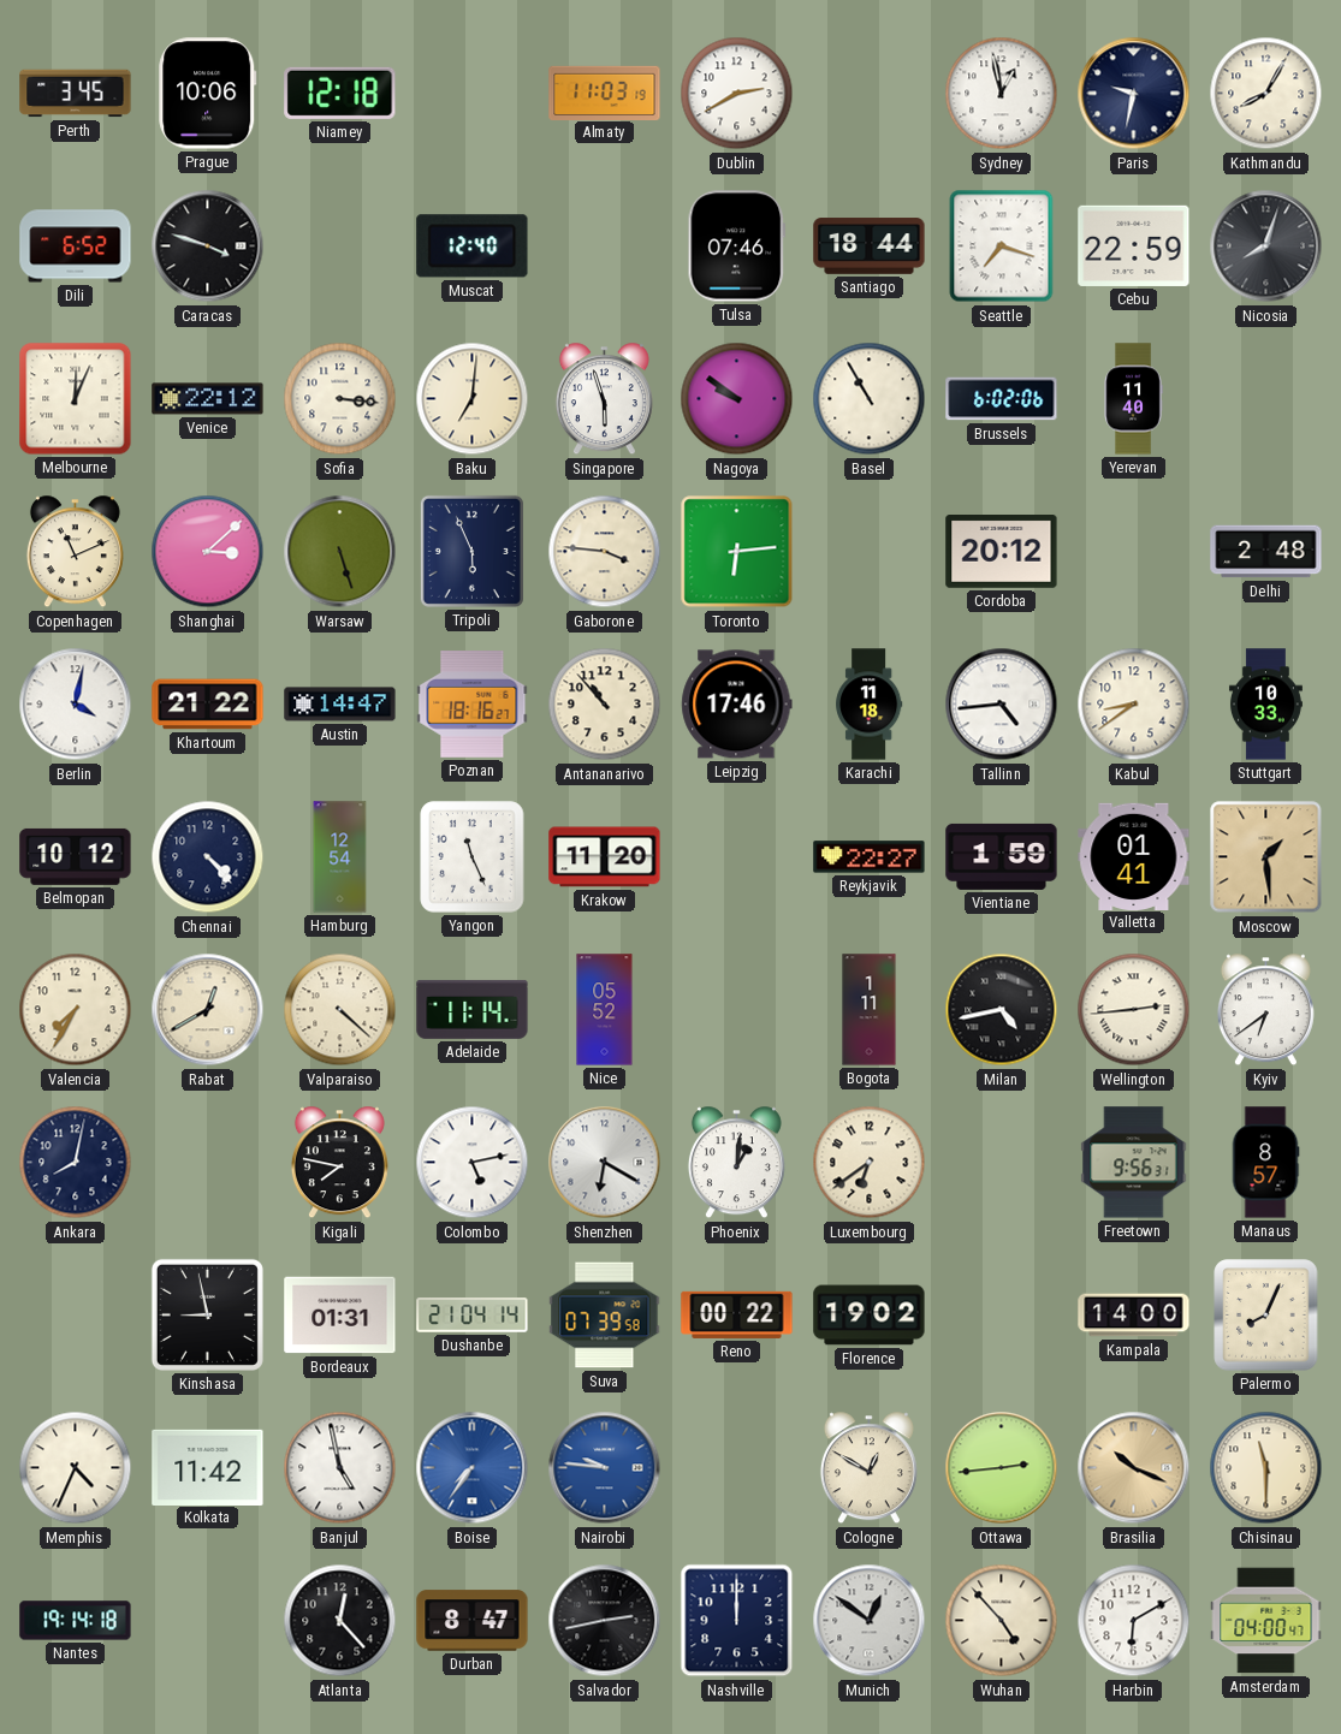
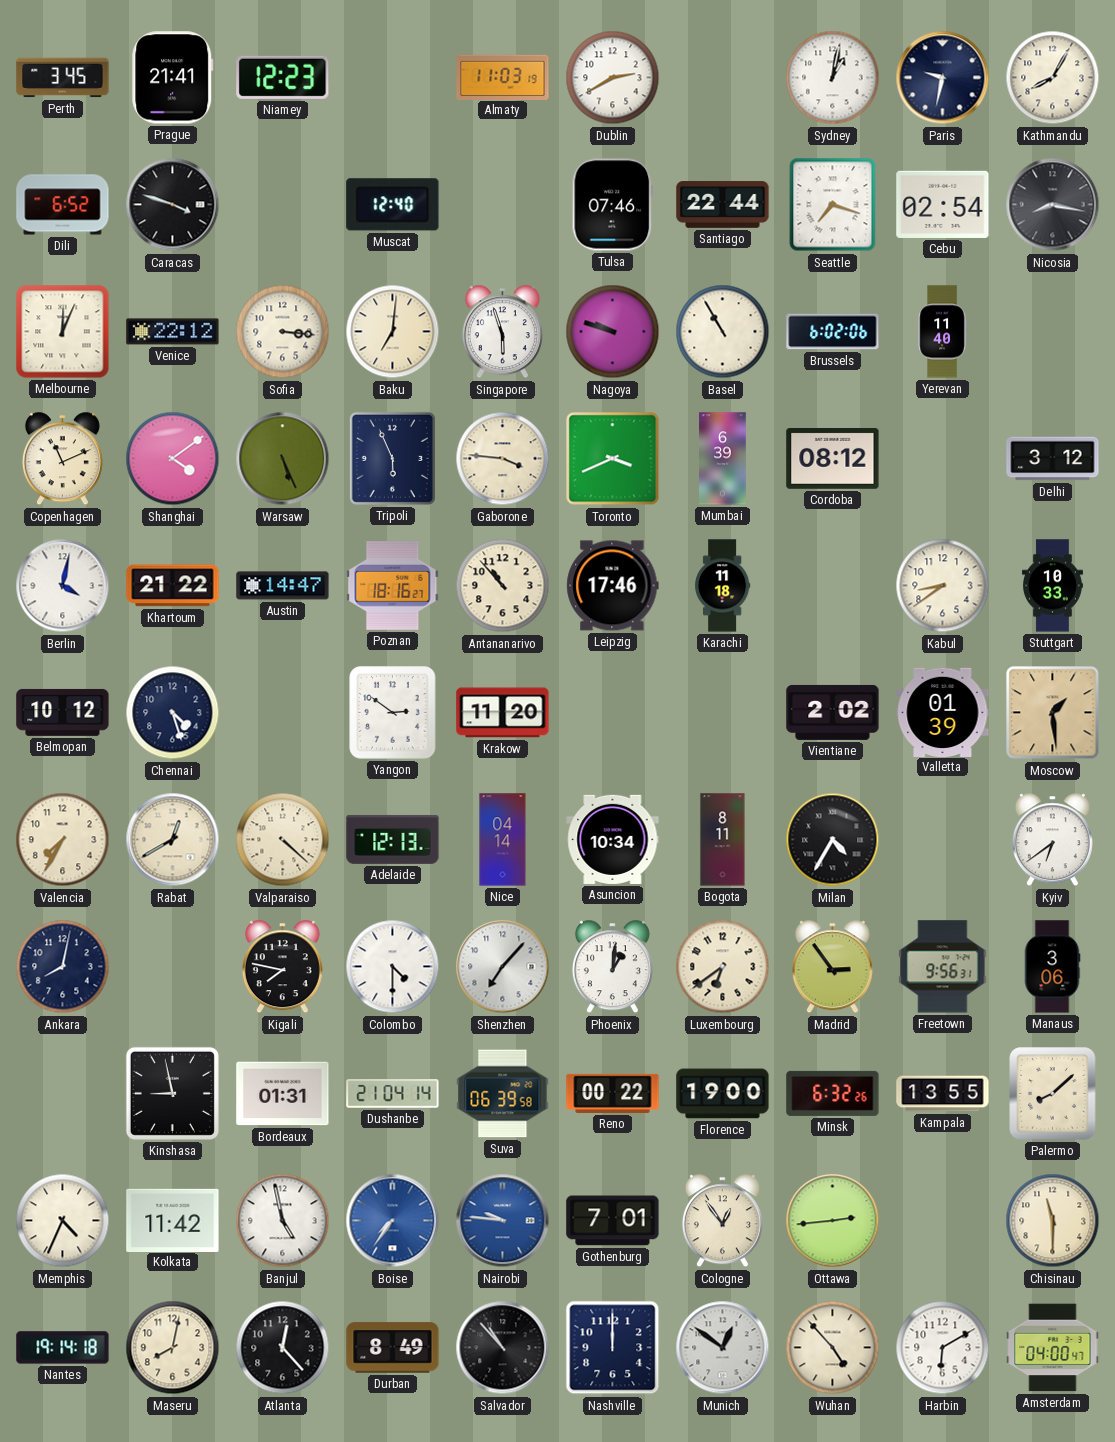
Prague: 10:06 -> 21:41 (173, 78)
Niamey: 12:18 -> 12:23 (283, 77)
Sydney: 12:58 -> 1:02 (833, 78)
Santiago: 18:44 -> 22:44 (723, 205)
Cebu: 22:59 -> 02:54 (943, 204)
Nicosia: 8:03 -> 8:17 (1053, 205)
Nagoya: 9:51 -> 9:48 (613, 332)
Shanghai: 3:08 -> 4:09 (173, 459)
Warsaw: 5:27 -> 5:26 (283, 459)
Toronto: 6:14 -> 3:41 (613, 459)
Mumbai: none -> 6:39 (723, 459)
Cordoba: 20:12 -> 08:12 (833, 459)
Delhi: 2:48 -> 3:12 (1053, 459)
Tallinn: 4:44 -> none (1002, 705)
Chennai: 4:23 -> 4:27 (173, 713)
Hamburg: 12:54 -> none (340, 857)
Yangon: 11:26 -> 2:51 (393, 713)
Reykjavik: 22:27 -> none (870, 857)
Vientiane: 1:59 -> 2:02 (833, 712)
Valletta: 01:41 -> 01:39 (943, 712)
Adelaide: 11:14 -> 12:13 (393, 839)
Nice: 05:52 -> 04:14 (503, 840)
Asuncion: none -> 10:34 (613, 839)
Bogota: 1:11 -> 8:11 (723, 840)
Milan: 4:43 -> 4:35 (833, 840)
Wellington: 2:44 -> none (1134, 1010)
Colombo: 5:13 -> 4:30 (393, 967)
Shenzhen: 6:20 -> 7:07 (503, 967)
Madrid: none -> 2:54 (832, 967)
Manaus: 8:57 -> 3:06 (1052, 967)
Suva: 07:39 -> 06:39 (503, 1094)
Florence: 19:02 -> 19:00 (723, 1094)
Minsk: none -> 6:32 (833, 1093)
Kampala: 14:00 -> 13:55 (943, 1094)
Palermo: 8:04 -> 8:08 (1053, 1094)
Gothenburg: none -> 7:01 (613, 1221)
Cologne: 12:50 -> 12:54 (722, 1221)
Brasilia: 10:19 -> none (1134, 1468)
Maseru: none -> 8:02 (173, 1348)
Durban: 8:47 -> 8:49 (393, 1348)
Salvador: 2:43 -> 10:53 (503, 1348)
